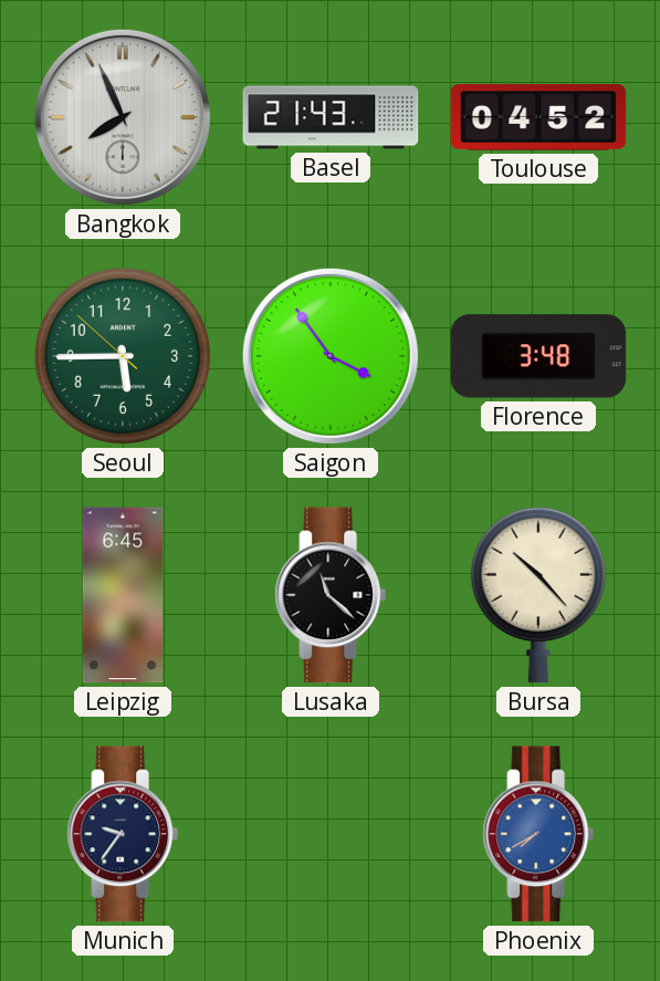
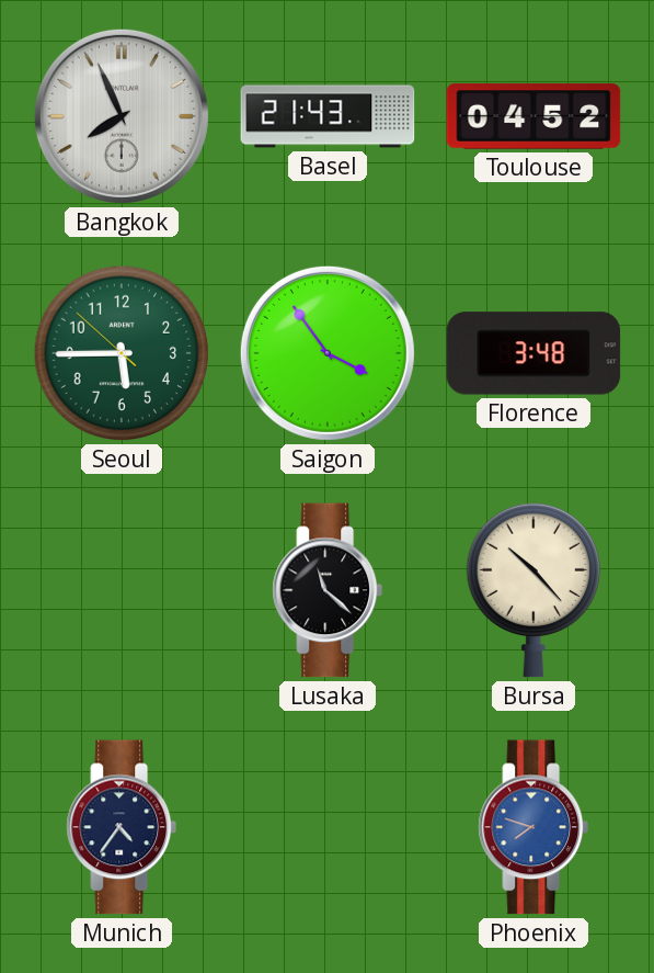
Leipzig: 6:45 -> none (123, 595)
Munich: 9:36 -> 4:36 (122, 827)
Phoenix: 7:40 -> 7:48 (533, 827)
